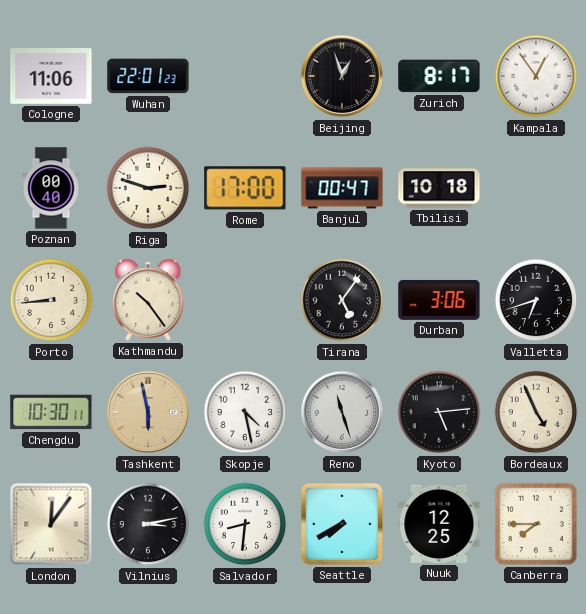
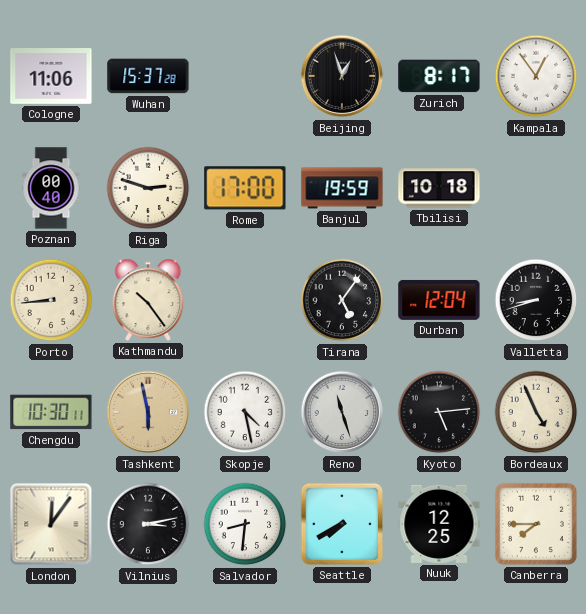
Wuhan: 22:01 -> 15:37 (148, 76)
Banjul: 00:47 -> 19:59 (342, 188)
Durban: 3:06 -> 12:04 (439, 300)
Valletta: 6:42 -> 8:42 (536, 300)
